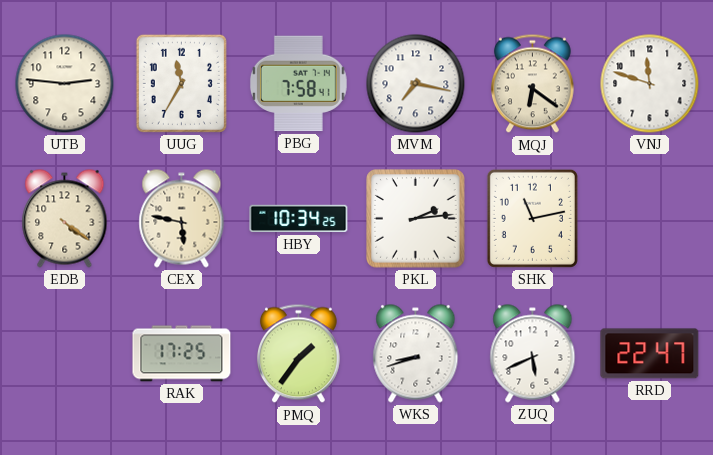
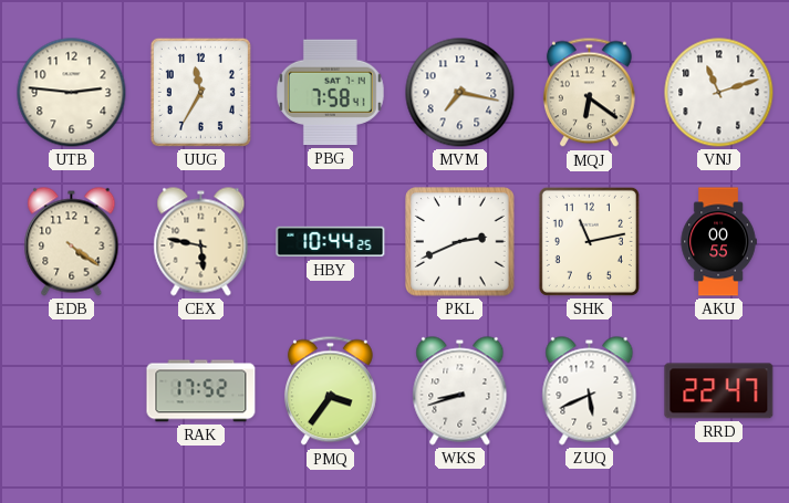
VNJ: 11:48 -> 11:12 (719, 93)
HBY: 10:34 -> 10:44 (331, 242)
PKL: 2:14 -> 2:41 (460, 242)
AKU: none -> 00:55 (718, 242)
RAK: 17:25 -> 17:52 (201, 391)
PMQ: 1:36 -> 3:36 (330, 391)
